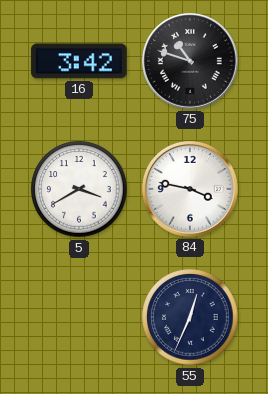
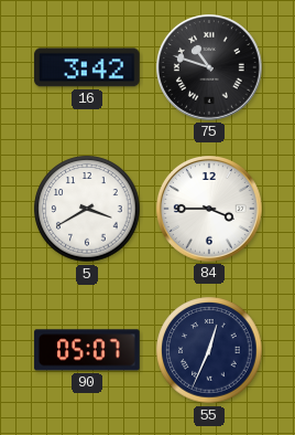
84: 3:47 -> 3:45 (210, 210)
90: none -> 05:07 (87, 350)
